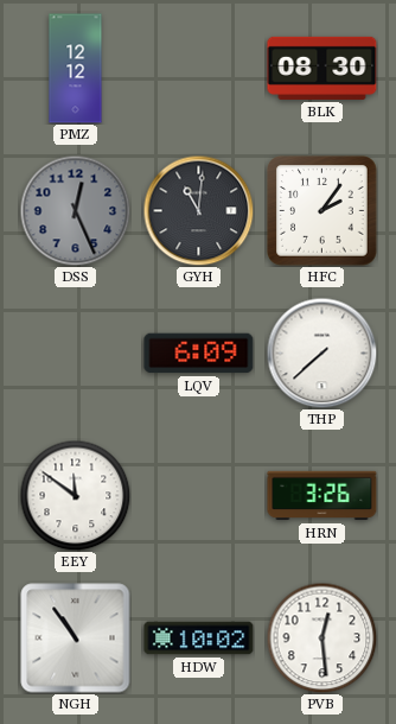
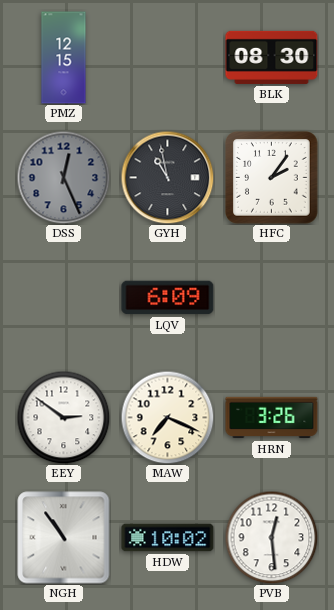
PMZ: 12:12 -> 12:15 (64, 58)
GYH: 11:01 -> 10:58 (167, 177)
THP: 7:38 -> none (321, 353)
EEY: 11:51 -> 2:51 (63, 417)
MAW: none -> 7:19 (167, 417)
